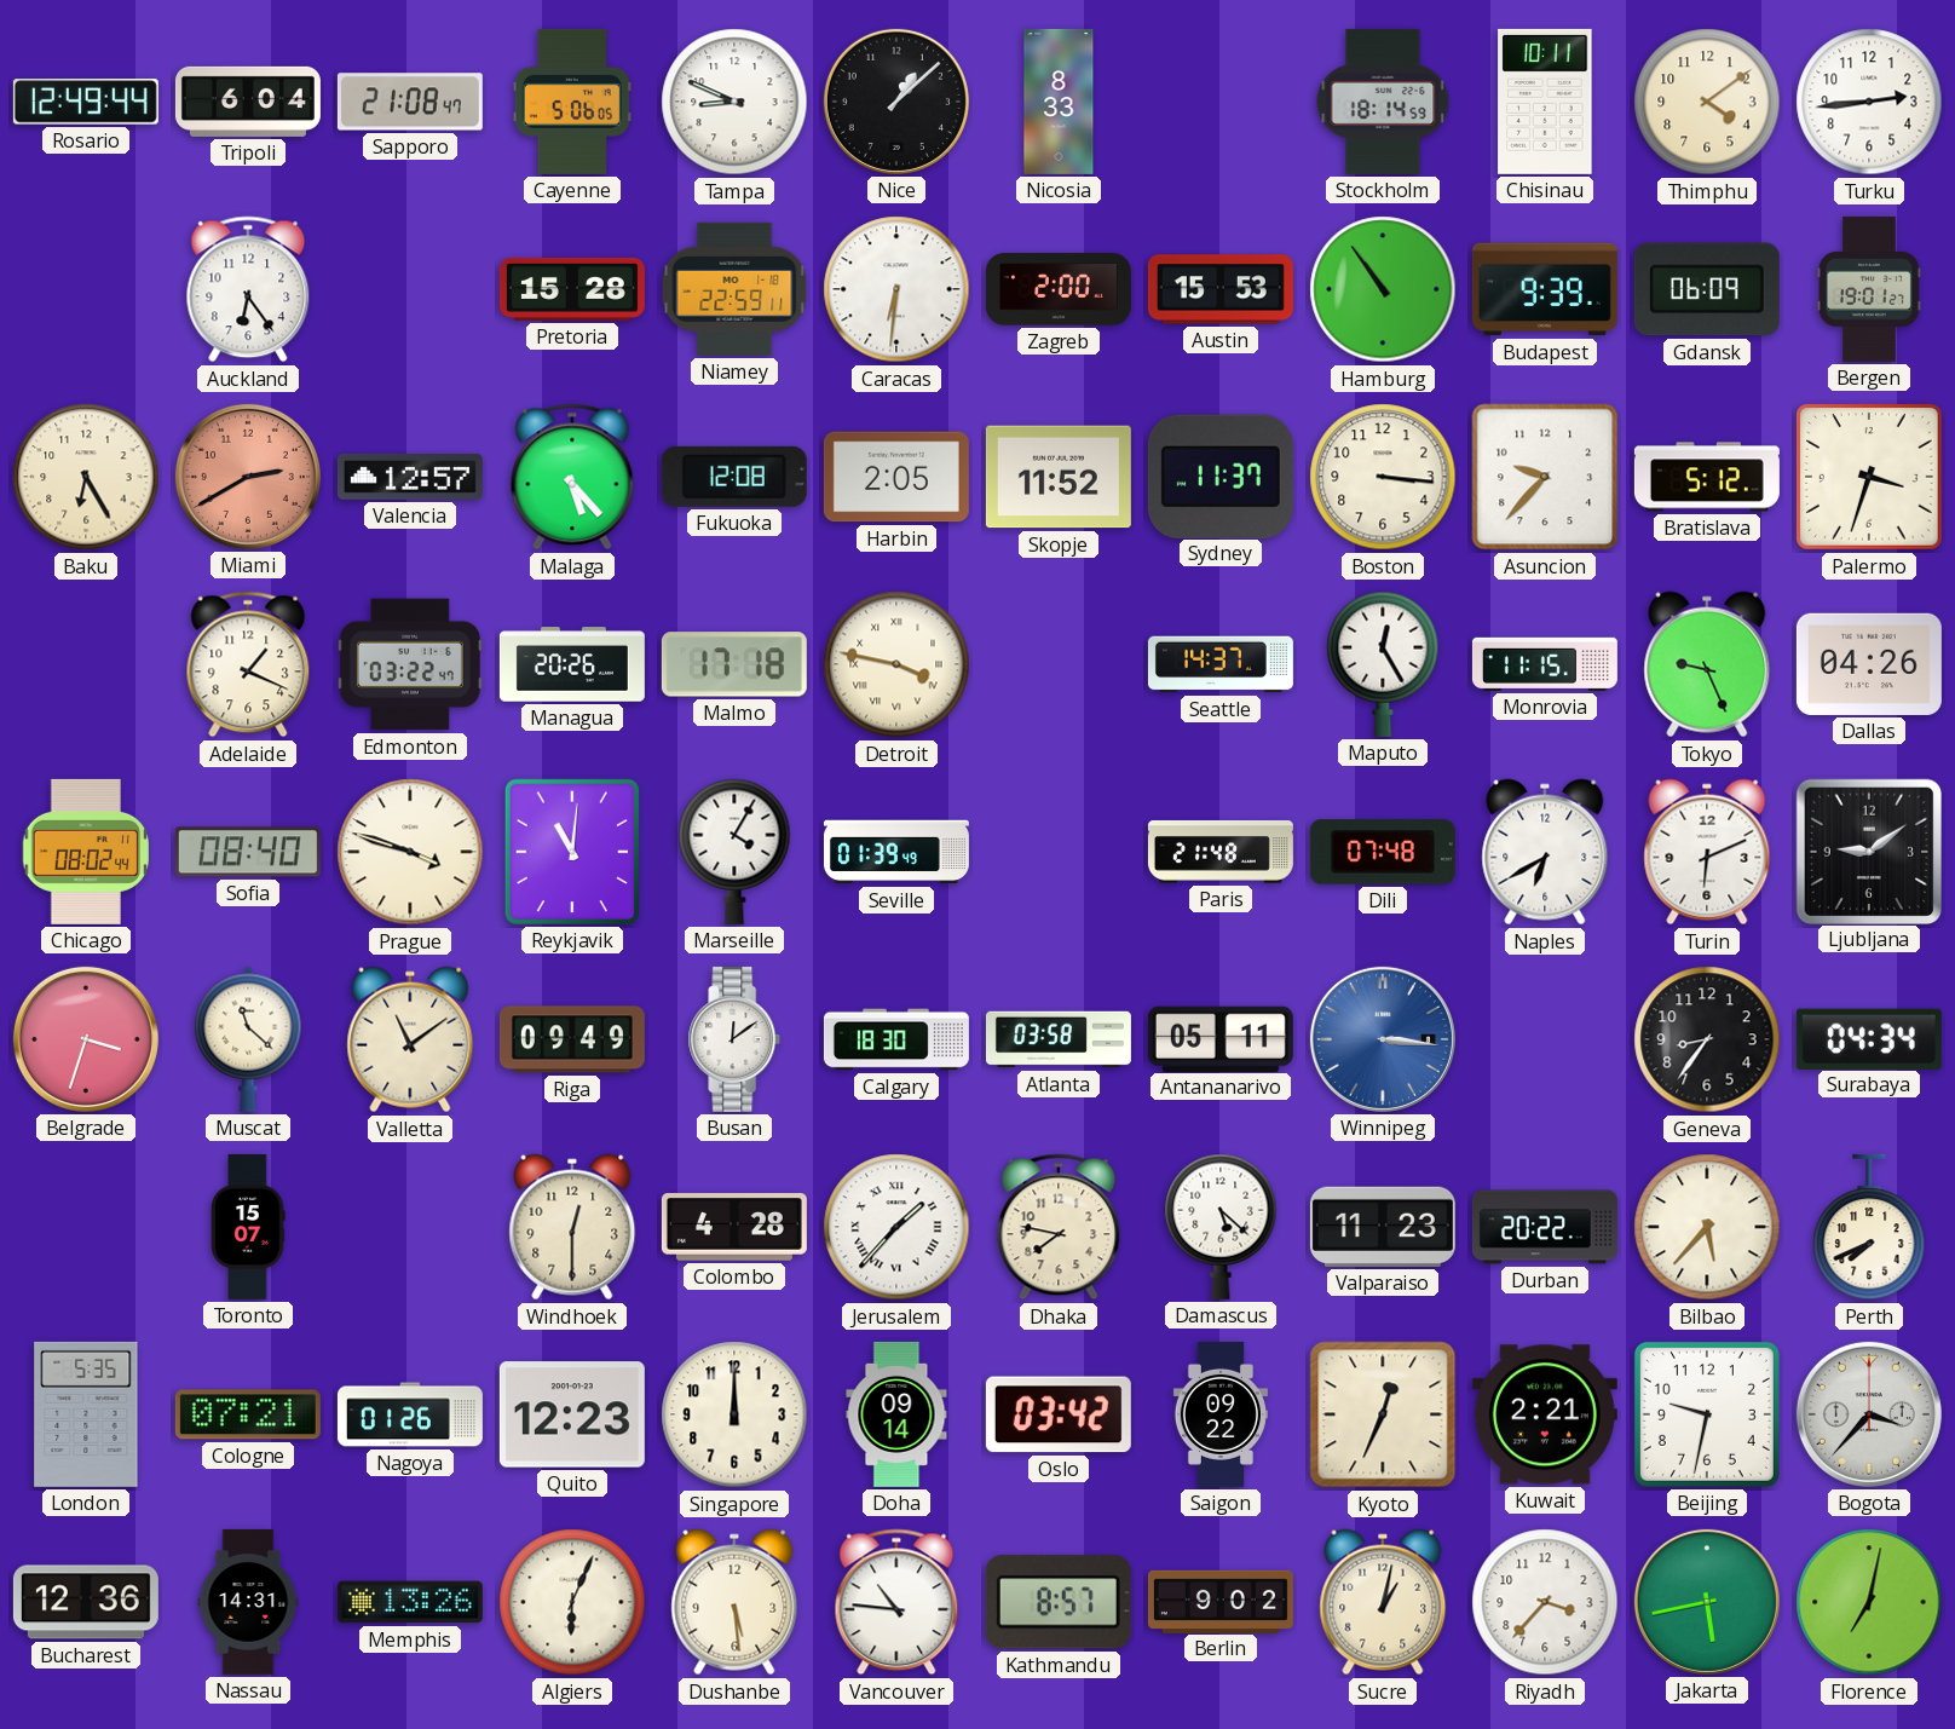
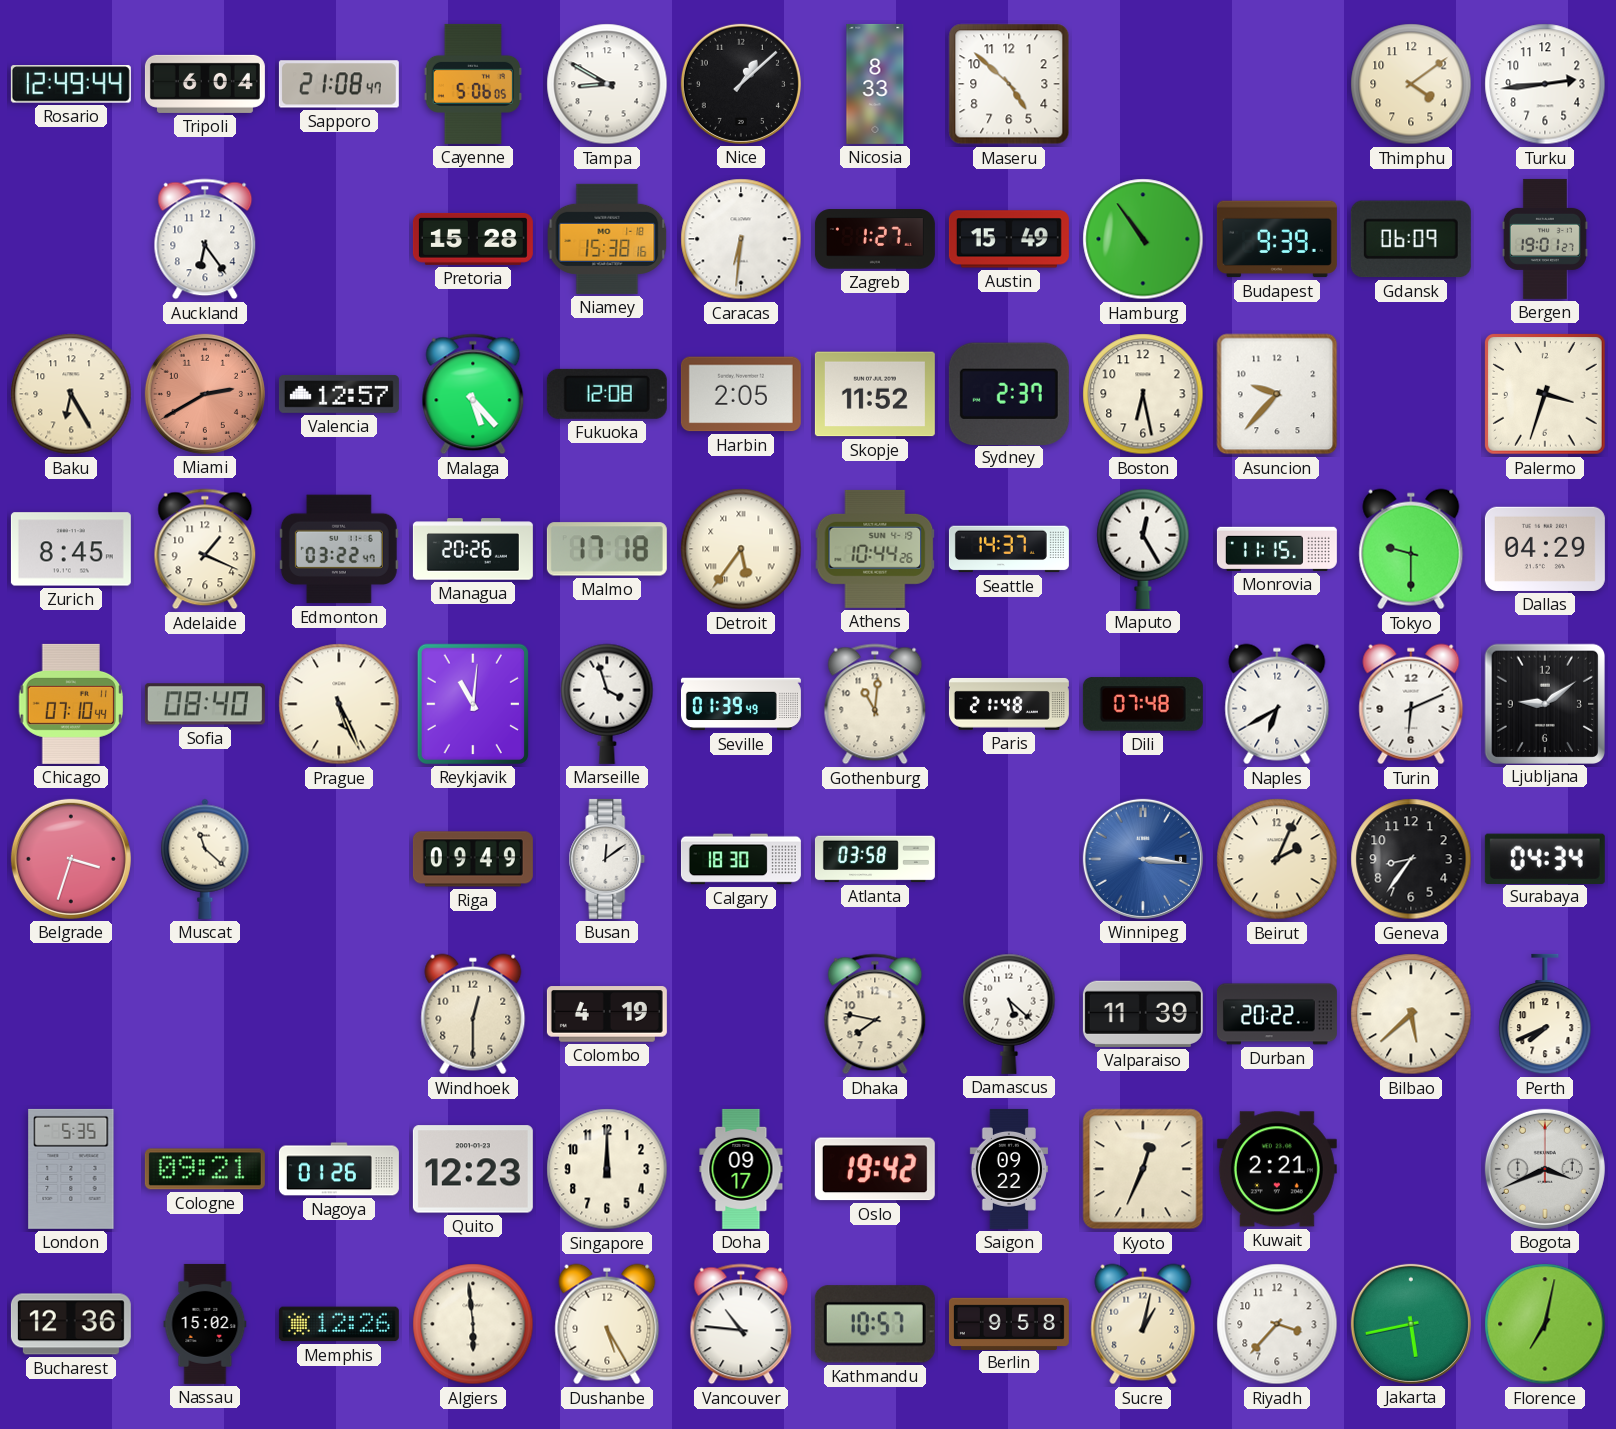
Tampa: 8:49 -> 8:50 (607, 84)
Maseru: none -> 4:52 (1009, 84)
Stockholm: 18:14 -> none (1383, 102)
Chisinau: 10:11 -> none (1545, 102)
Niamey: 22:59 -> 15:38 (607, 239)
Zagreb: 2:00 -> 1:27 (875, 239)
Austin: 15:53 -> 15:49 (1009, 239)
Sydney: 11:37 -> 2:37 (1009, 393)
Boston: 3:16 -> 6:28 (1143, 394)
Bratislava: 5:12 -> none (1707, 477)
Zurich: none -> 8:45 (71, 549)
Detroit: 3:47 -> 5:36 (741, 549)
Athens: none -> 10:44 (875, 549)
Tokyo: 9:26 -> 9:30 (1411, 549)
Dallas: 04:26 -> 04:29 (1545, 549)
Chicago: 08:02 -> 07:10 (70, 704)
Prague: 3:48 -> 5:26 (339, 704)
Marseille: 4:05 -> 3:57 (607, 704)
Gothenburg: none -> 11:01 (875, 704)
Valletta: 11:09 -> none (410, 1039)
Antananarivo: 05:11 -> none (1221, 1038)
Beirut: none -> 2:04 (1277, 859)
Toronto: 15:07 -> none (248, 1227)
Colombo: 4:28 -> 4:19 (607, 1014)
Jerusalem: 1:37 -> none (896, 1227)
Valparaiso: 11:23 -> 11:39 (1143, 1014)
Bilbao: 5:37 -> 5:38 (1411, 1014)
Cologne: 07:21 -> 09:21 (205, 1169)
Doha: 09:14 -> 09:17 (741, 1169)
Oslo: 03:42 -> 19:42 (875, 1169)
Beijing: 9:32 -> none (1707, 1414)
Bogota: 3:37 -> 3:41 (1545, 1169)
Nassau: 14:31 -> 15:02 (205, 1324)
Memphis: 13:26 -> 12:26 (339, 1324)
Algiers: 6:04 -> 5:59 (473, 1324)
Dushanbe: 5:29 -> 5:25 (607, 1324)
Kathmandu: 8:57 -> 10:57 (875, 1324)
Berlin: 9:02 -> 9:58 (1009, 1323)
